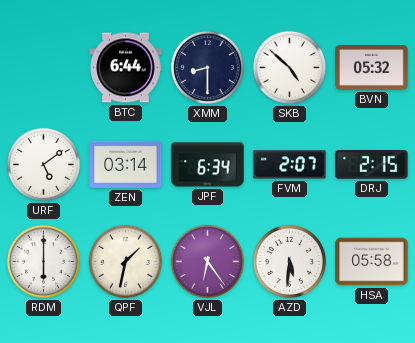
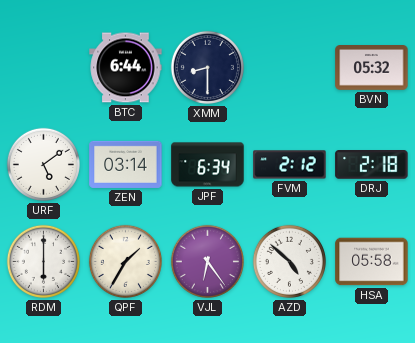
SKB: 4:52 -> none (289, 67)
FVM: 2:07 -> 2:12 (290, 165)
DRJ: 2:15 -> 2:18 (372, 165)
QPF: 1:32 -> 1:35 (125, 261)
AZD: 5:31 -> 4:52 (289, 261)
